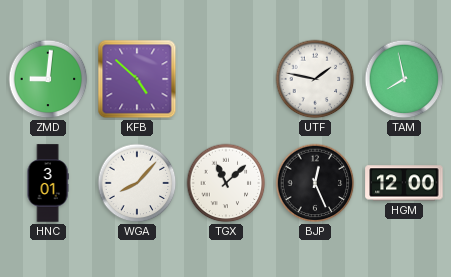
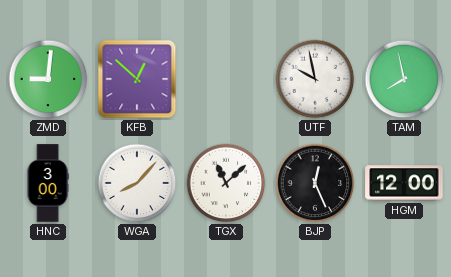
KFB: 4:52 -> 12:52 (137, 79)
UTF: 1:47 -> 9:58 (315, 79)
HNC: 3:01 -> 3:00 (48, 183)
